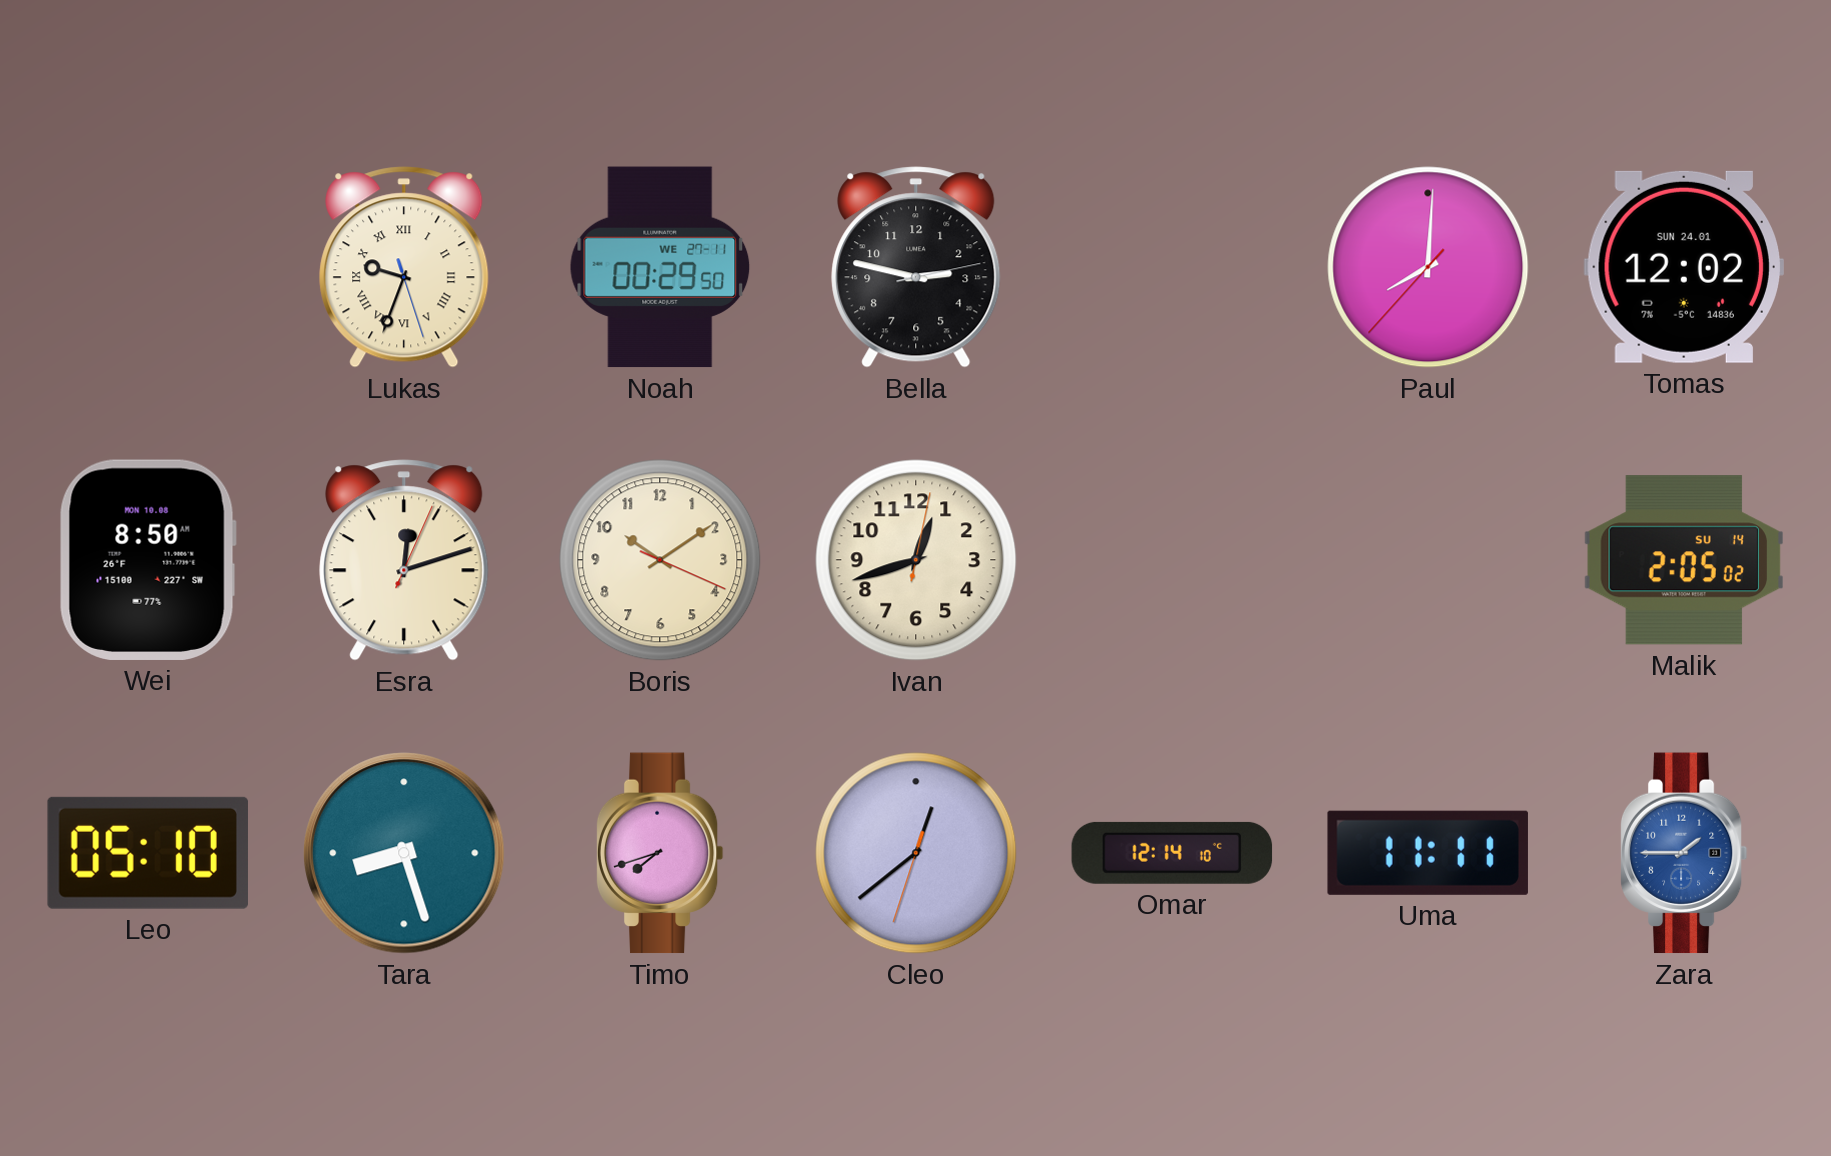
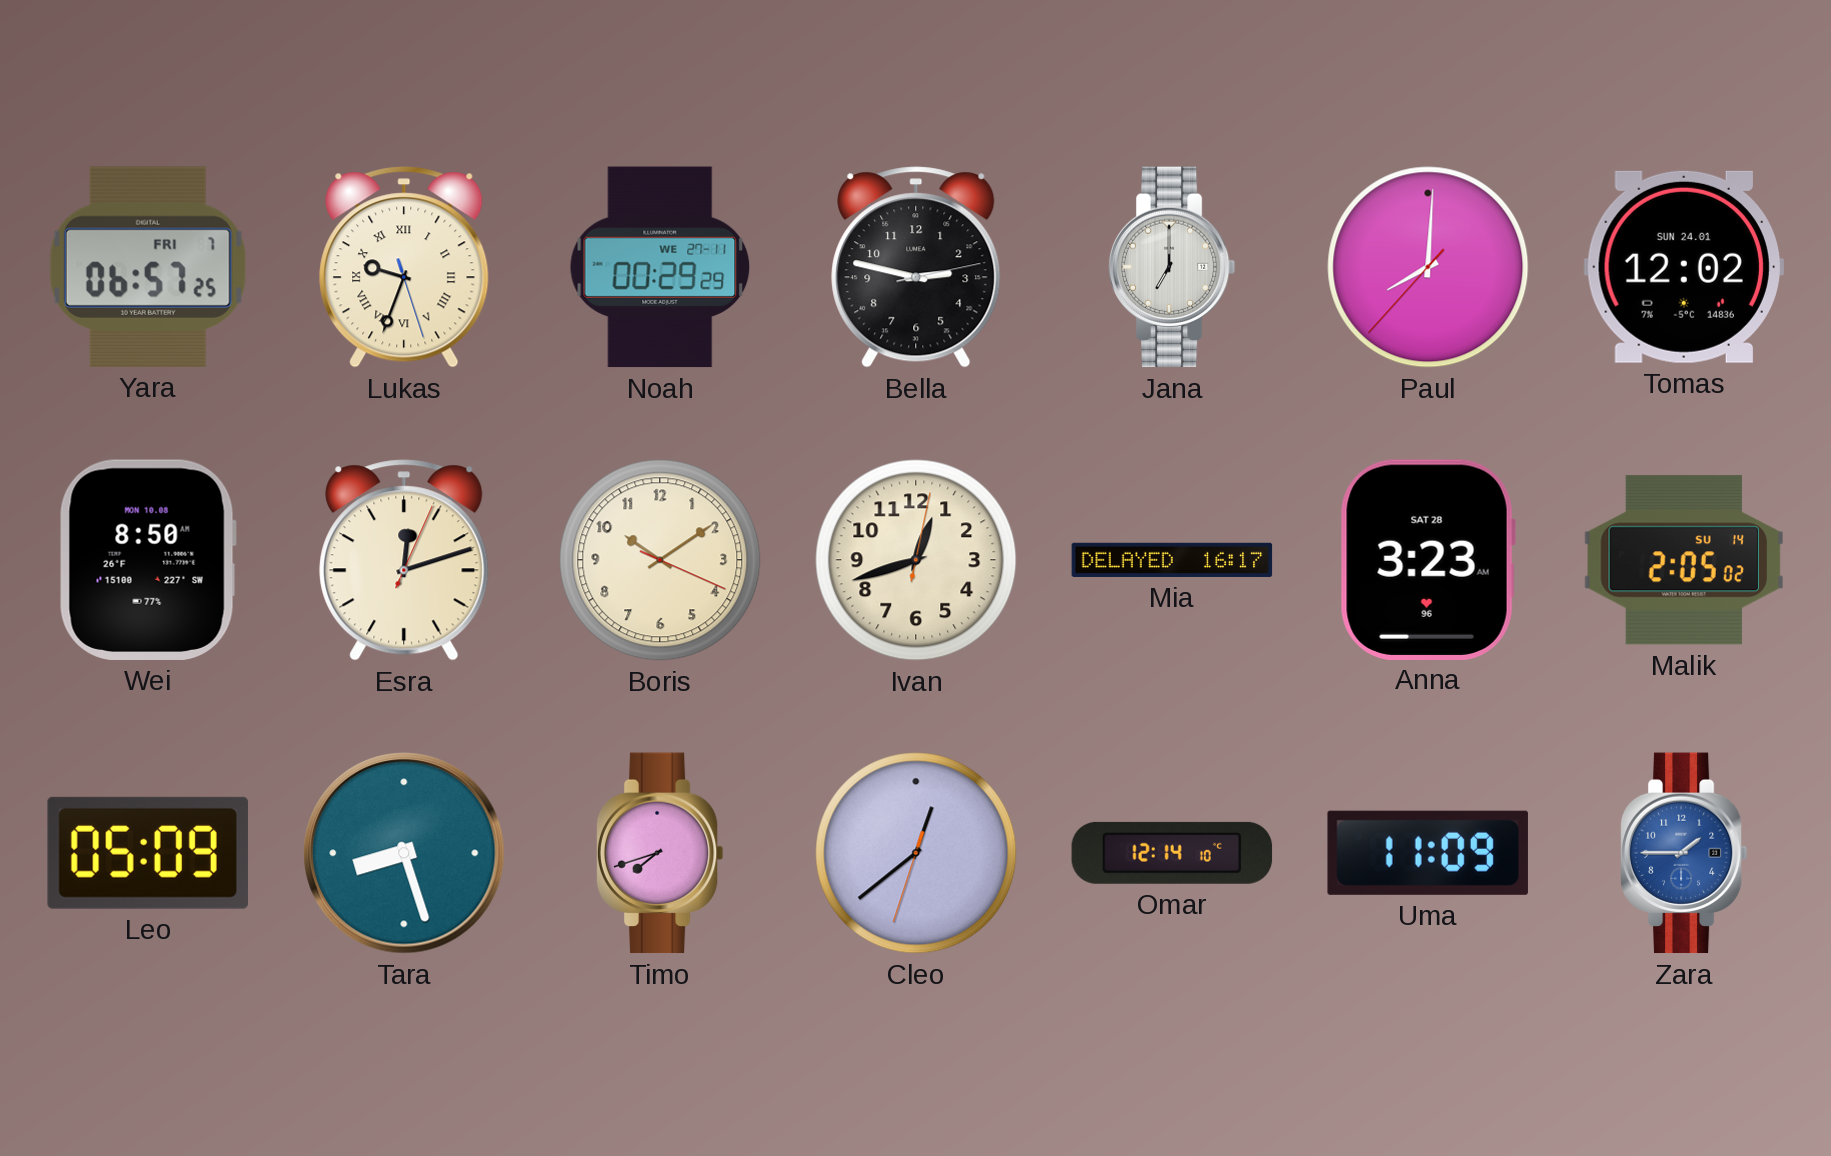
Yara: none -> 06:57 (148, 267)
Noah: 00:29:50 -> 00:29:29 (660, 267)
Jana: none -> 7:00 (1172, 267)
Mia: none -> 16:17 (1172, 560)
Anna: none -> 3:23 (1428, 559)
Leo: 05:10 -> 05:09 (148, 853)
Uma: 11:11 -> 11:09 (1428, 853)
